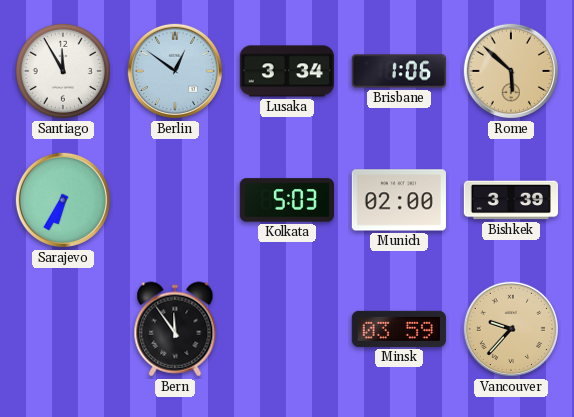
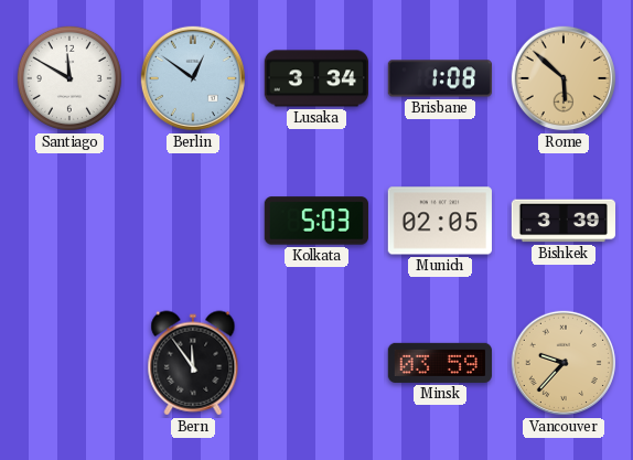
Santiago: 11:55 -> 11:50 (69, 78)
Brisbane: 1:06 -> 1:08 (439, 78)
Sarajevo: 6:35 -> none (63, 200)
Munich: 02:00 -> 02:05 (440, 221)
